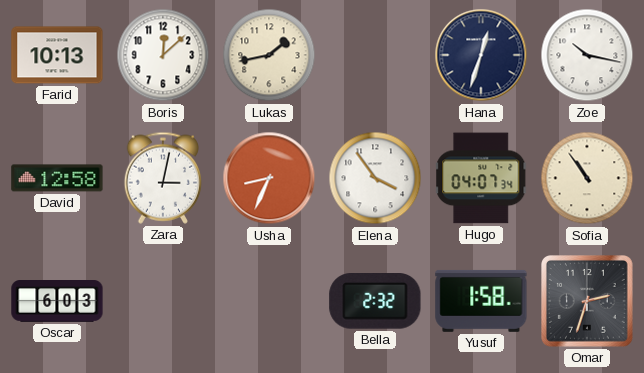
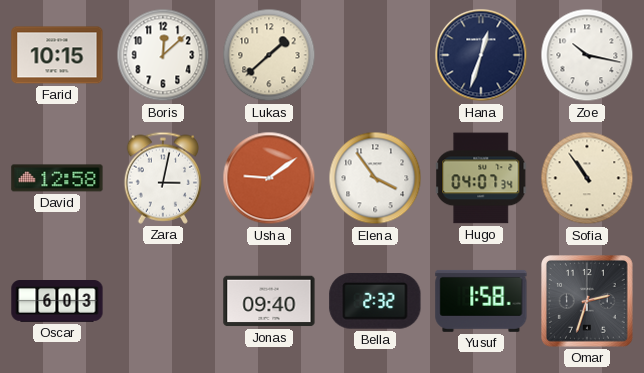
Farid: 10:13 -> 10:15 (57, 55)
Lukas: 1:43 -> 1:38 (269, 55)
Usha: 8:34 -> 9:09 (269, 178)
Jonas: none -> 09:40 (269, 301)
